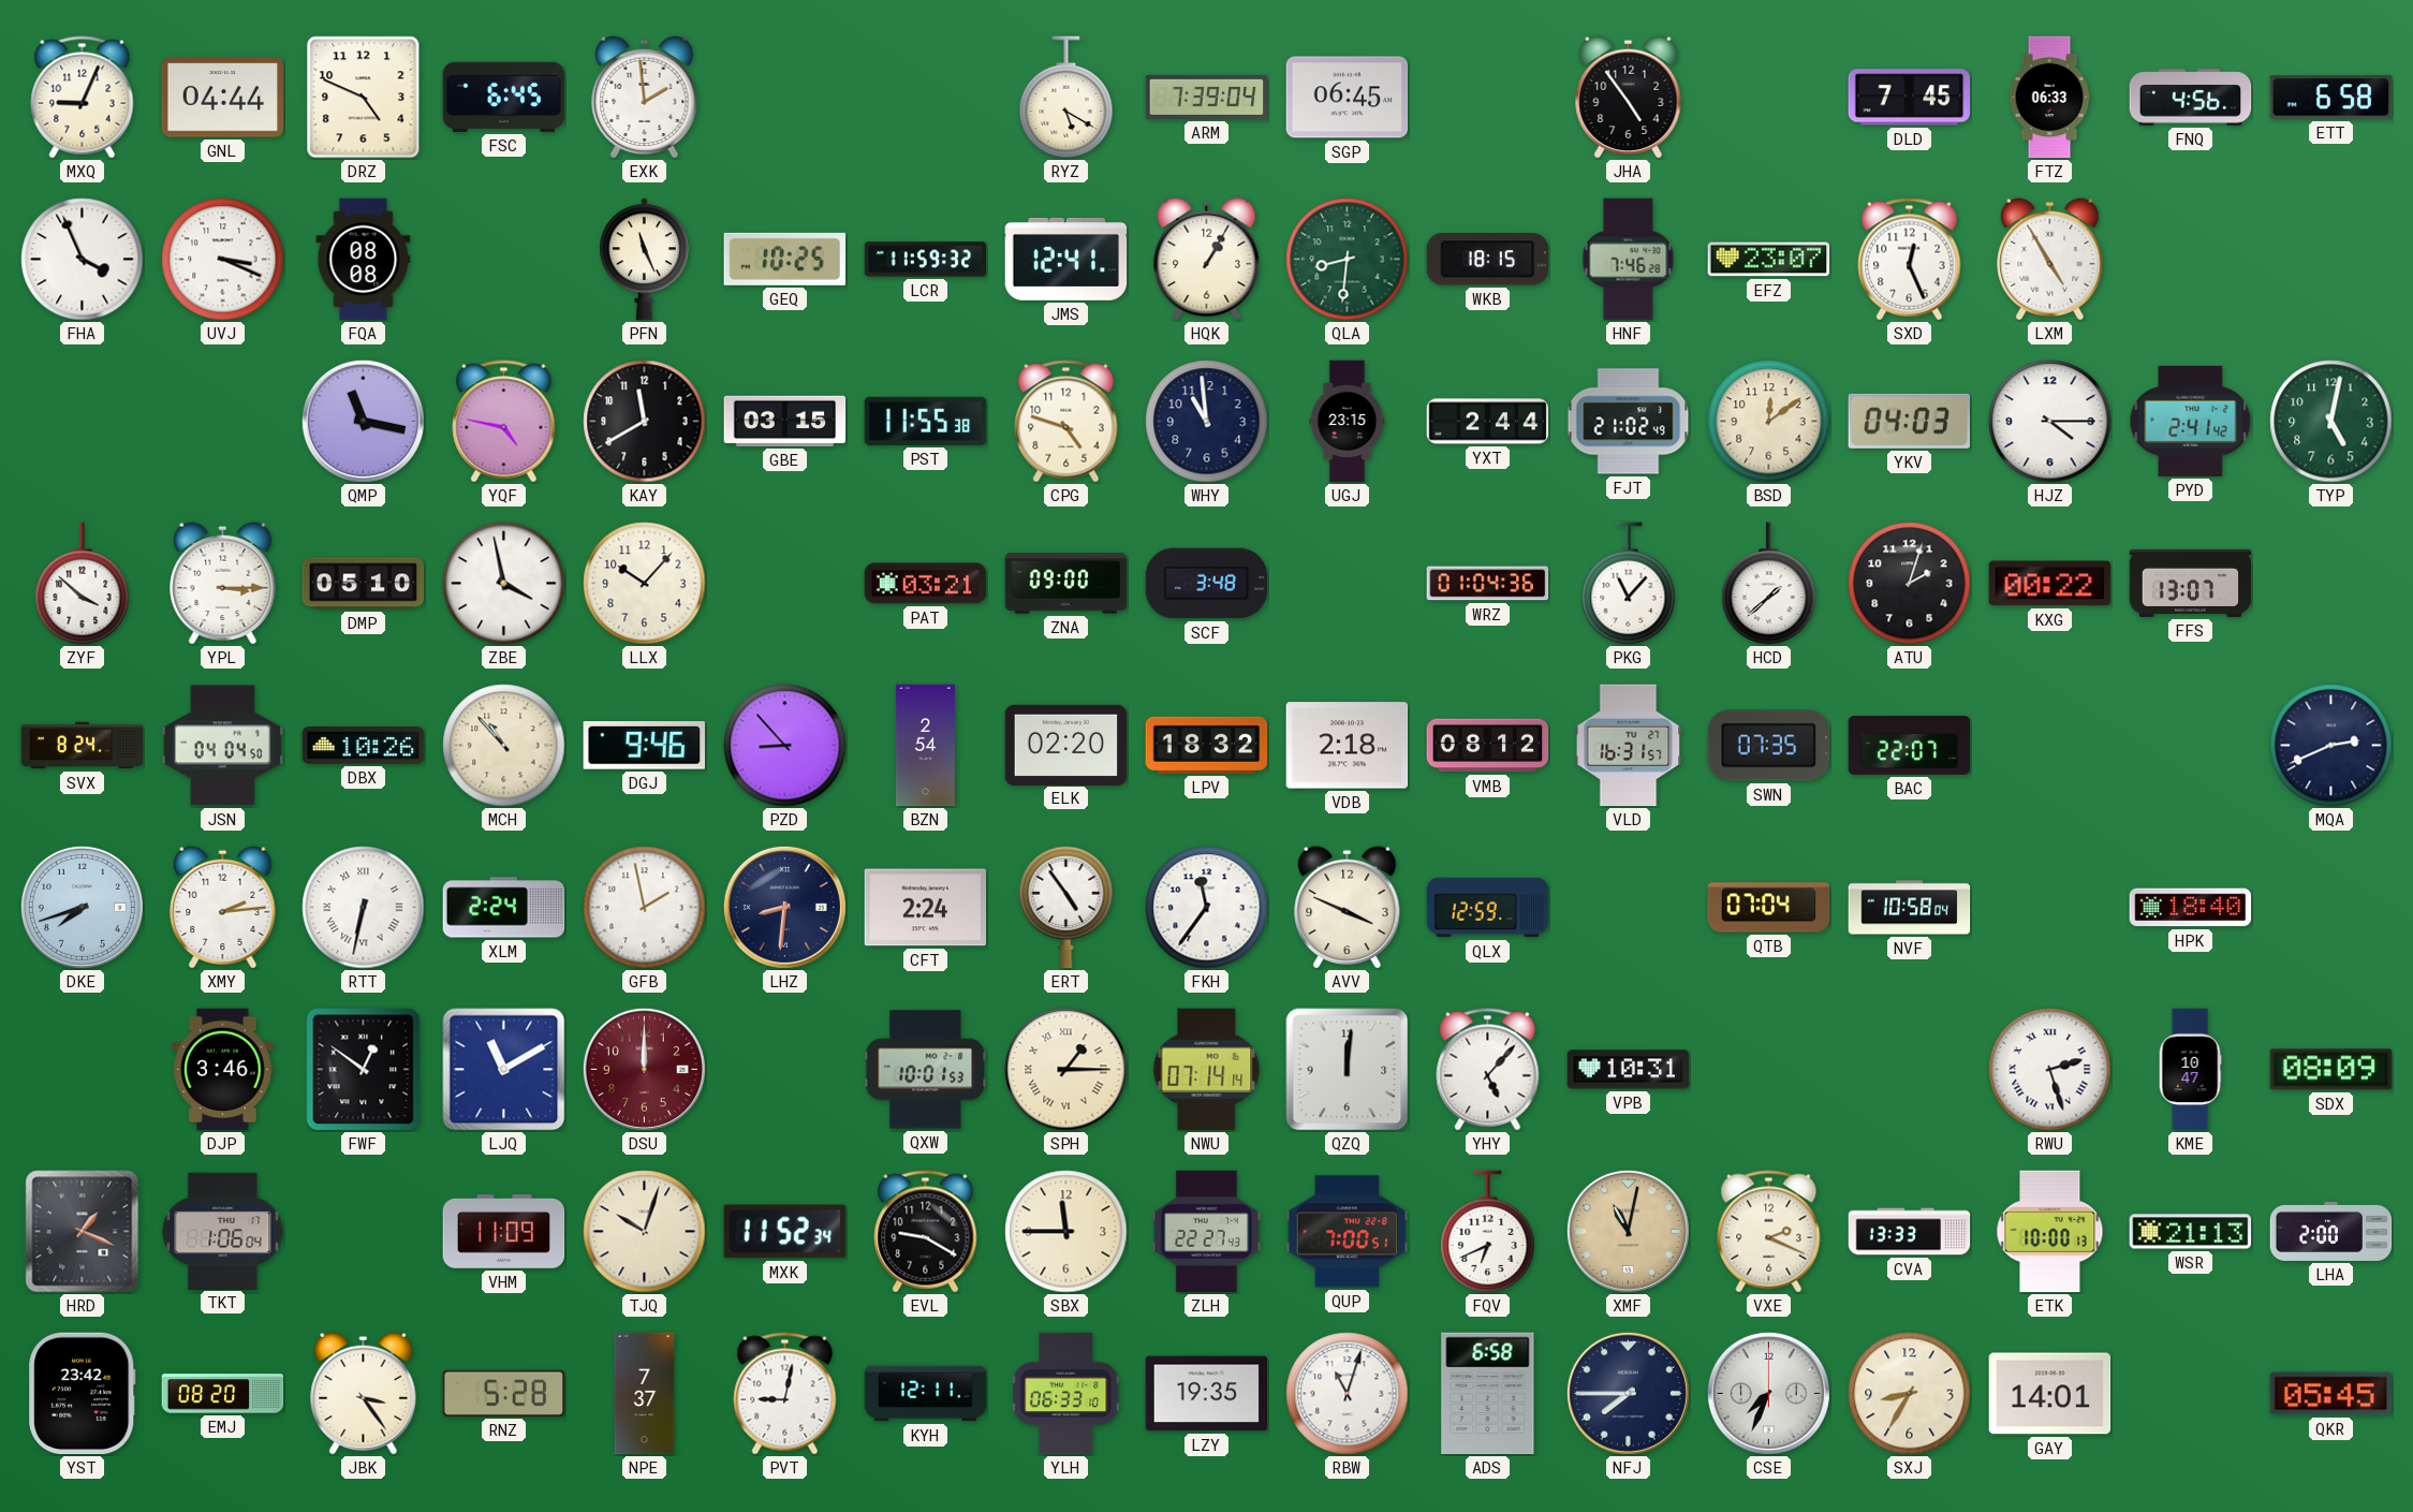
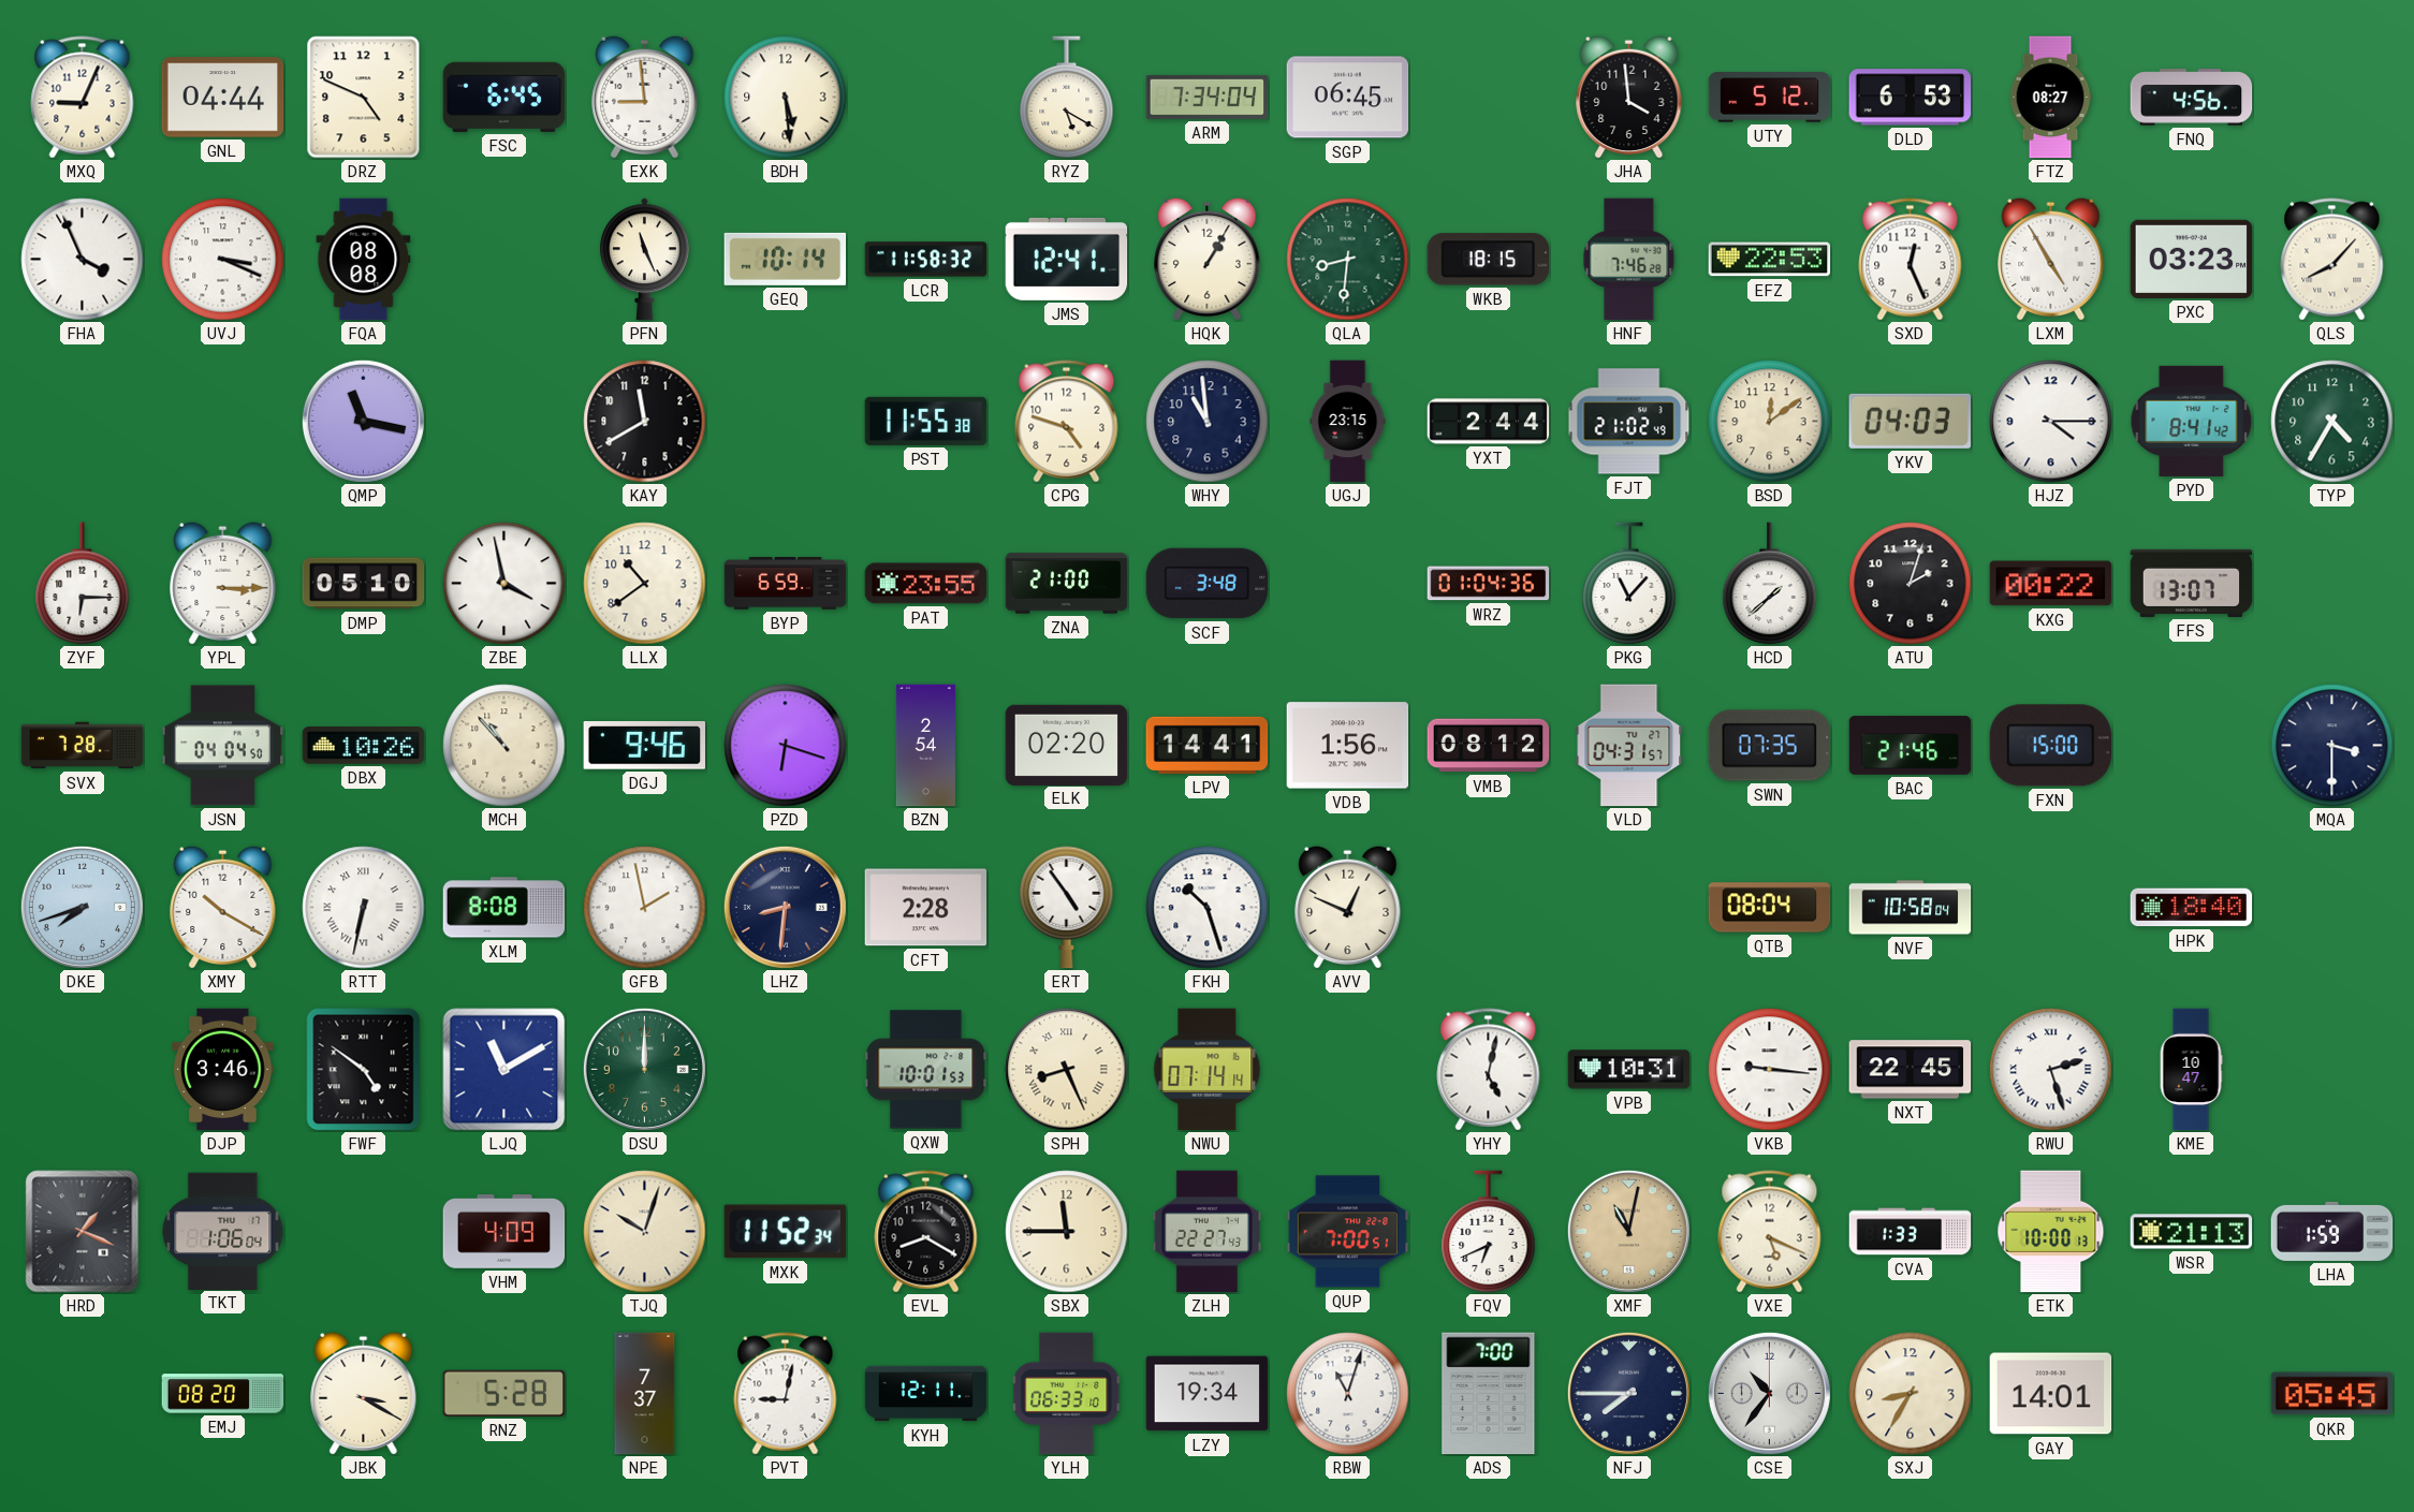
EXK: 1:59 -> 8:59 (645, 97)
BDH: none -> 5:29 (786, 98)
ARM: 7:39 -> 7:34 (1208, 97)
JHA: 4:54 -> 3:59 (1629, 97)
UTY: none -> 5:12 (1770, 98)
DLD: 7:45 -> 6:53 (1911, 98)
FTZ: 06:33 -> 08:27 (2050, 98)
ETT: 6:58 -> none (2331, 98)
GEQ: 10:25 -> 10:14 (786, 259)
LCR: 11:59 -> 11:58 (926, 260)
EFZ: 23:07 -> 22:53 (1770, 260)
PXC: none -> 03:23 (2192, 259)
QLS: none -> 8:07 (2332, 260)
YQF: 4:47 -> none (504, 422)
GBE: 03:15 -> none (785, 421)
PYD: 2:41 -> 8:41 (2192, 421)
TYP: 5:02 -> 4:35 (2332, 422)
ZYF: 3:52 -> 6:15 (83, 584)
LLX: 10:07 -> 10:39 (645, 584)
BYP: none -> 6:59 (786, 584)
PAT: 03:21 -> 23:55 (926, 584)
ZNA: 09:00 -> 21:00 (1067, 584)
SVX: 8:24 -> 7:28 (83, 746)
PZD: 8:53 -> 6:18 (786, 746)
LPV: 18:32 -> 14:41 (1208, 745)
VDB: 2:18 -> 1:56 (1348, 746)
VLD: 16:31 -> 04:31 (1629, 746)
BAC: 22:07 -> 21:46 (1911, 746)
FXN: none -> 15:00 (2051, 746)
MQA: 2:41 -> 3:30 (2332, 746)
XMY: 2:14 -> 10:20 (223, 907)
XLM: 2:24 -> 8:08 (504, 908)
CFT: 2:24 -> 2:28 (926, 908)
FKH: 11:36 -> 10:27 (1208, 908)
AVV: 3:49 -> 12:49 (1348, 907)
QLX: 12:59 -> none (1488, 908)
QTB: 07:04 -> 08:04 (1770, 908)
FWF: 12:51 -> 4:51 (364, 1070)
DSU dial: burgundy -> green (644, 1069)
SPH: 1:15 -> 8:26 (1067, 1070)
QZQ: 12:01 -> none (1348, 1070)
YHY: 5:07 -> 5:02 (1489, 1070)
VKB: none -> 9:16 (1770, 1070)
NXT: none -> 22:45 (1911, 1070)
SDX: 08:09 -> none (2331, 1070)
VHM: 11:09 -> 4:09 (504, 1232)
EVL: 9:20 -> 8:20 (926, 1232)
VXE: 2:19 -> 5:19 (1770, 1232)
CVA: 13:33 -> 1:33 (1911, 1232)
LHA: 2:00 -> 1:59 (2332, 1231)
YST: 23:42 -> none (83, 1394)
JBK: 3:24 -> 3:20 (364, 1393)
LZY: 19:35 -> 19:34 (1208, 1394)
ADS: 6:58 -> 7:00 (1489, 1394)
CSE: 7:34 -> 10:36 (1769, 1393)
